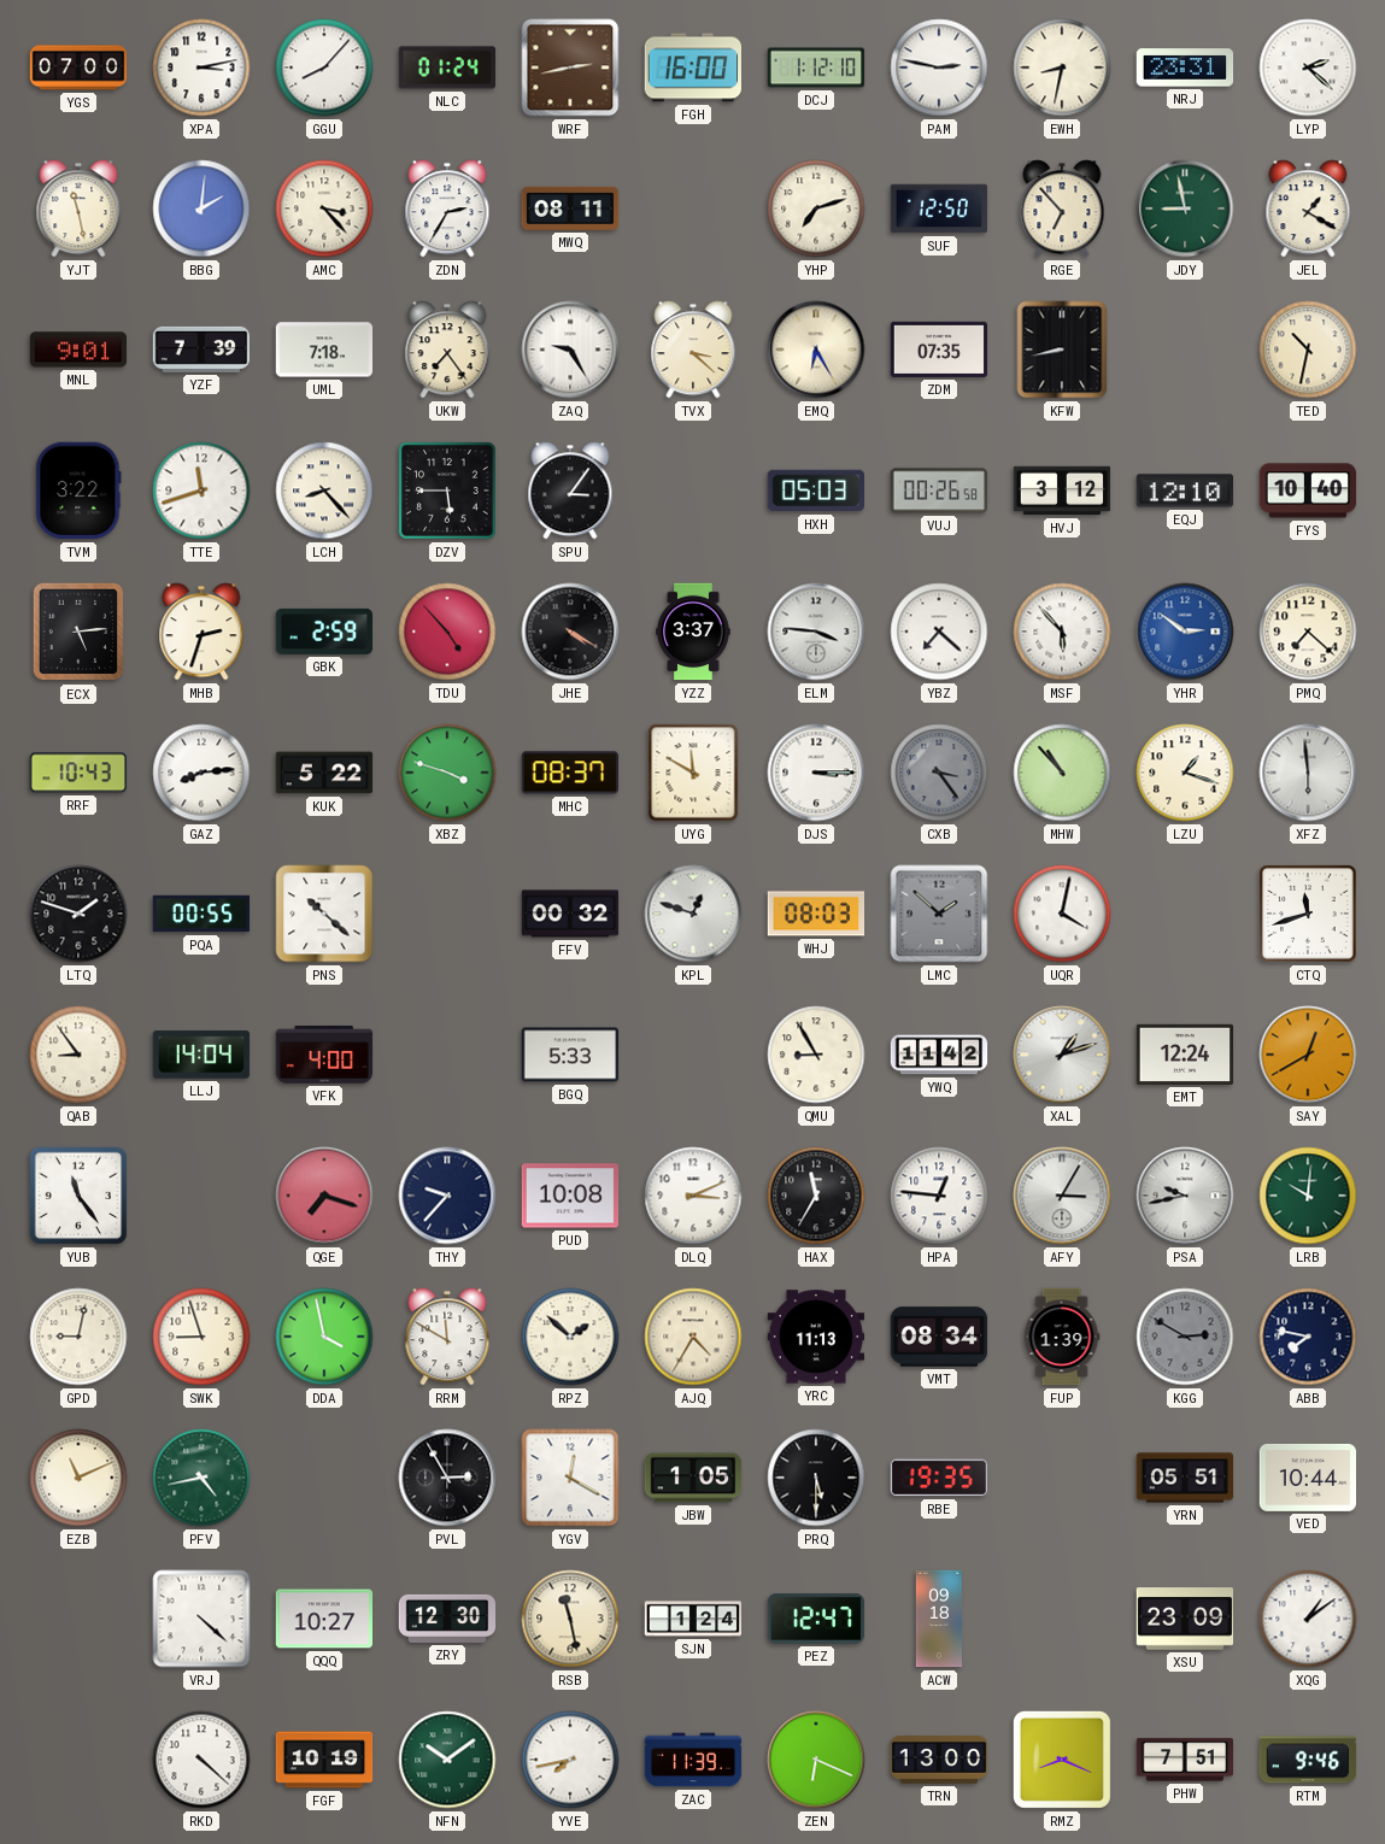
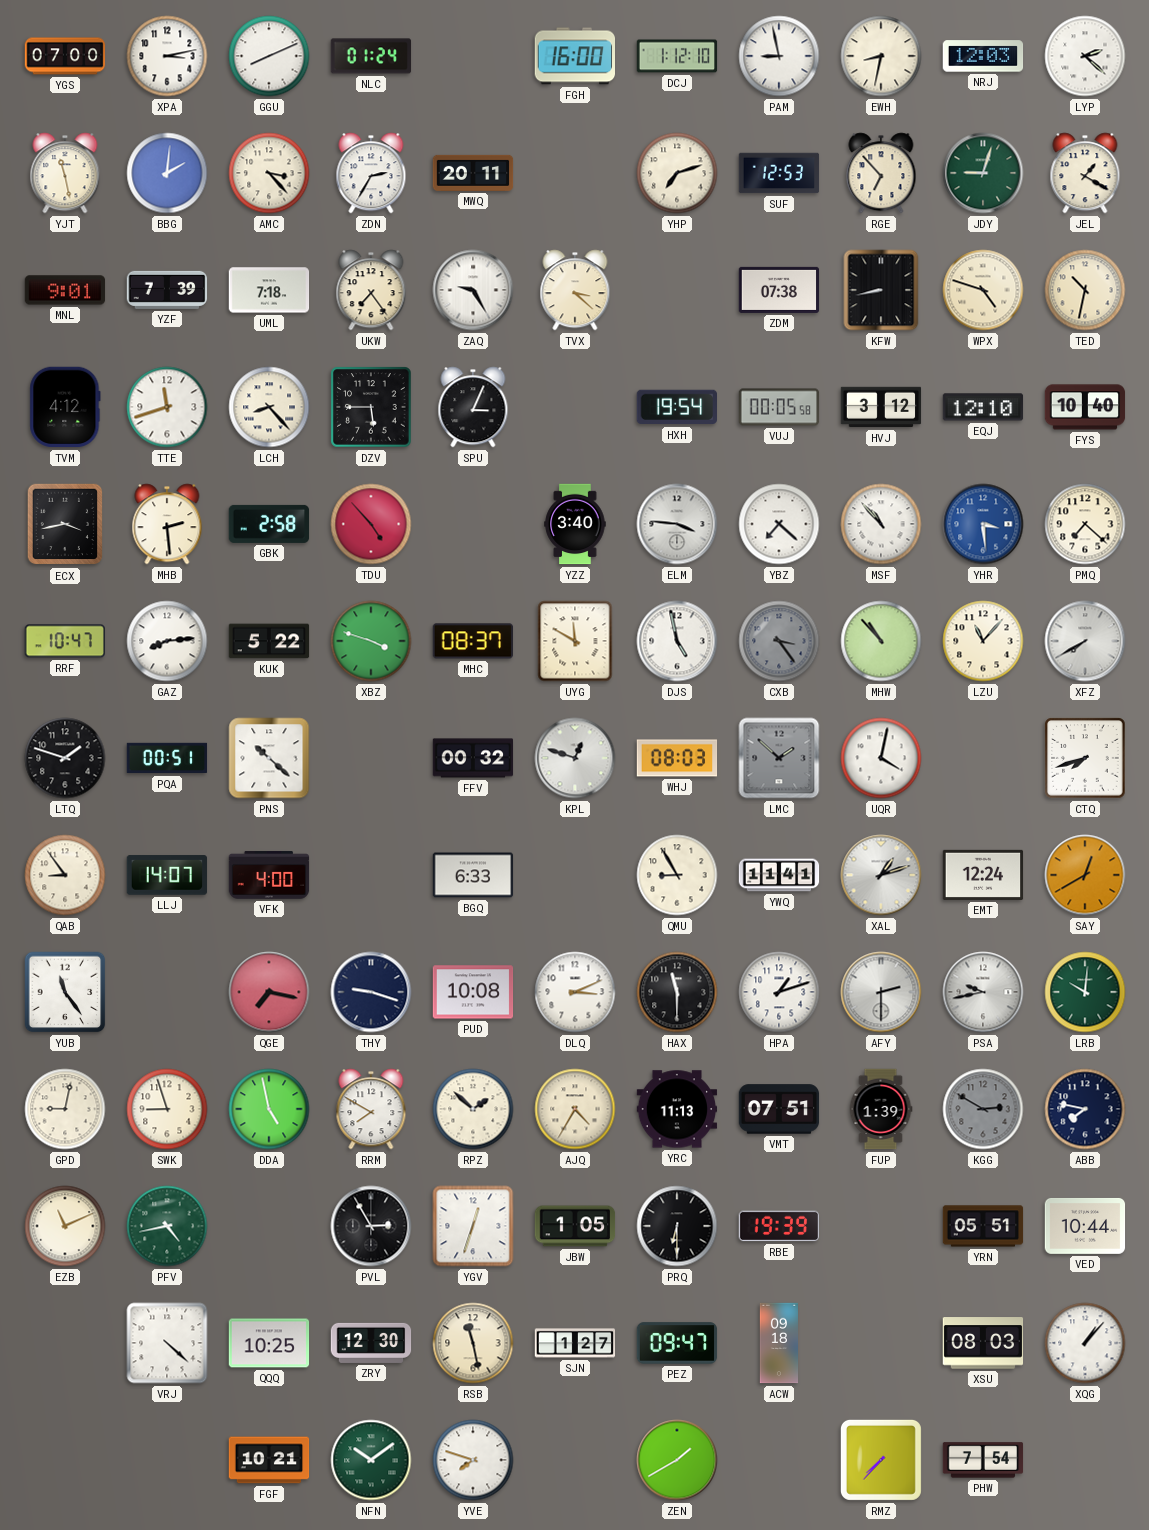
GGU: 8:07 -> 8:11 (269, 56)
WRF: 2:43 -> none (570, 67)
PAM: 2:47 -> 8:58 (779, 56)
NRJ: 23:31 -> 12:03 (983, 56)
MWQ: 08:11 -> 20:11 (473, 173)
SUF: 12:50 -> 12:53 (779, 173)
JDY: 8:58 -> 9:03 (983, 173)
EMQ: 6:25 -> none (816, 350)
ZDM: 07:35 -> 07:38 (779, 290)
WPX: none -> 4:48 (983, 290)
TVM: 3:22 -> 4:12 (65, 407)
SPU: 3:06 -> 3:04 (473, 407)
HXH: 05:03 -> 19:54 (676, 407)
VUJ: 00:26 -> 00:05 (779, 407)
ECX: 5:14 -> 3:43 (65, 524)
MHB: 2:33 -> 2:29 (167, 524)
GBK: 2:59 -> 2:58 (269, 524)
JHE: 4:20 -> none (570, 632)
YZZ: 3:37 -> 3:40 (575, 524)
MSF: 5:53 -> 10:53 (881, 524)
YHR: 2:51 -> 3:29 (983, 524)
RRF: 10:43 -> 10:47 (64, 641)
DJS: 3:15 -> 4:58 (677, 641)
LZU: 1:18 -> 11:07 (983, 641)
XFZ: 5:59 -> 7:40 (1085, 641)
PQA: 00:55 -> 00:51 (167, 758)
CTQ: 11:42 -> 7:42 (1085, 758)
LLJ: 14:04 -> 14:07 (167, 875)
BGQ: 5:33 -> 6:33 (473, 875)
YWQ: 11:42 -> 11:41 (779, 875)
QGE: 7:18 -> 7:17 (269, 992)
THY: 9:37 -> 9:18 (371, 992)
HAX: 11:35 -> 11:30 (677, 992)
HPA: 12:46 -> 1:12 (779, 992)
AFY: 3:05 -> 2:30 (881, 992)
DDA: 3:58 -> 4:58 (269, 1109)
RRM: 11:50 -> 7:50 (371, 1109)
VMT: 08:34 -> 07:51 (779, 1109)
YGV: 12:20 -> 12:33 (473, 1226)
PRQ: 5:30 -> 6:30 (677, 1226)
RBE: 19:35 -> 19:39 (779, 1226)
QQQ: 10:27 -> 10:25 (269, 1343)
SJN: 1:24 -> 1:27 (575, 1343)
PEZ: 12:47 -> 09:47 (677, 1343)
XSU: 23:09 -> 08:03 (983, 1343)
XQG: 1:09 -> 1:07 (1085, 1343)
RKD: 4:22 -> none (201, 1760)
FGF: 10:19 -> 10:21 (269, 1460)
YVE: 7:43 -> 7:48 (473, 1460)
ZAC: 11:39 -> none (693, 1760)
ZEN: 6:19 -> 1:40 (677, 1460)
TRN: 13:00 -> none (939, 1760)
RMZ: 8:19 -> 7:37 (881, 1460)
PHW: 7:51 -> 7:54 (983, 1460)
RTM: 9:46 -> none (1308, 1760)
